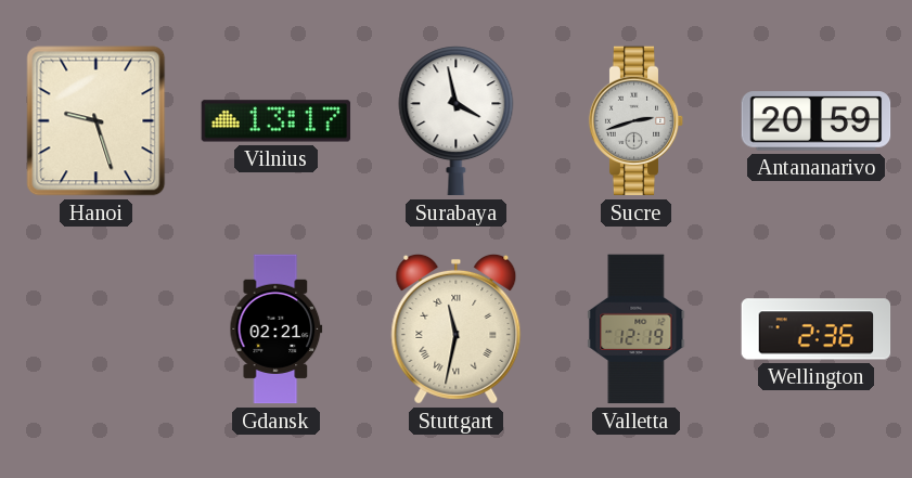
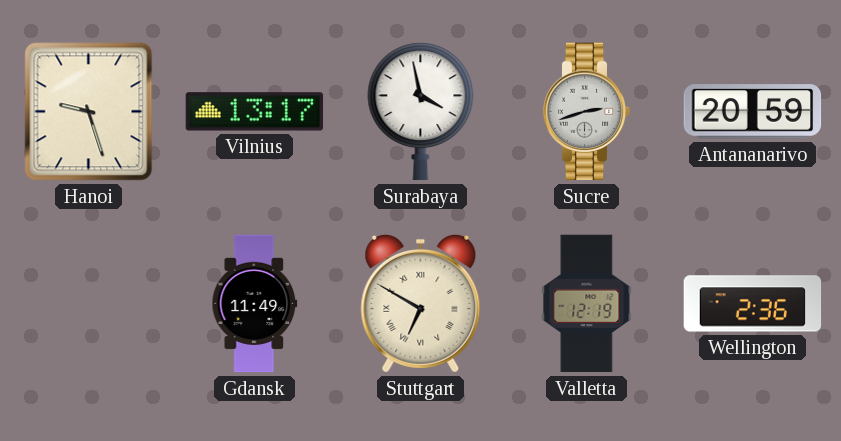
Gdansk: 02:21 -> 11:49 (255, 304)
Stuttgart: 11:32 -> 6:50 (421, 303)
